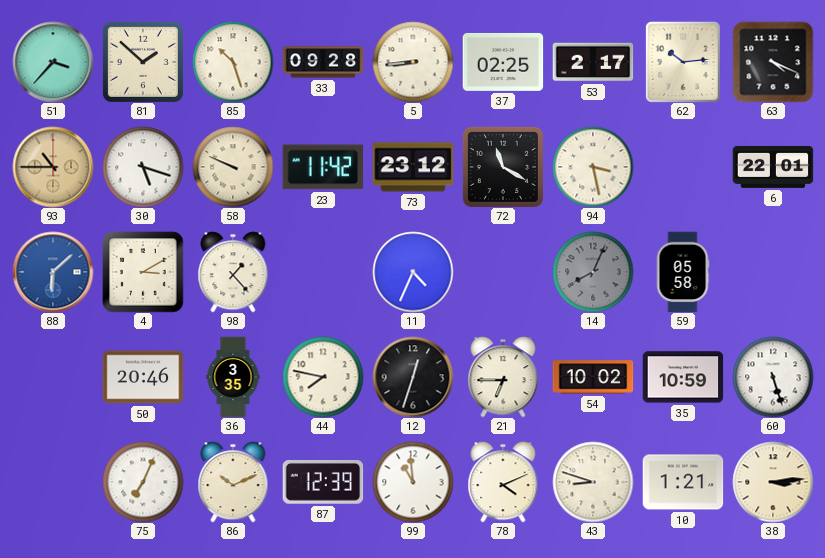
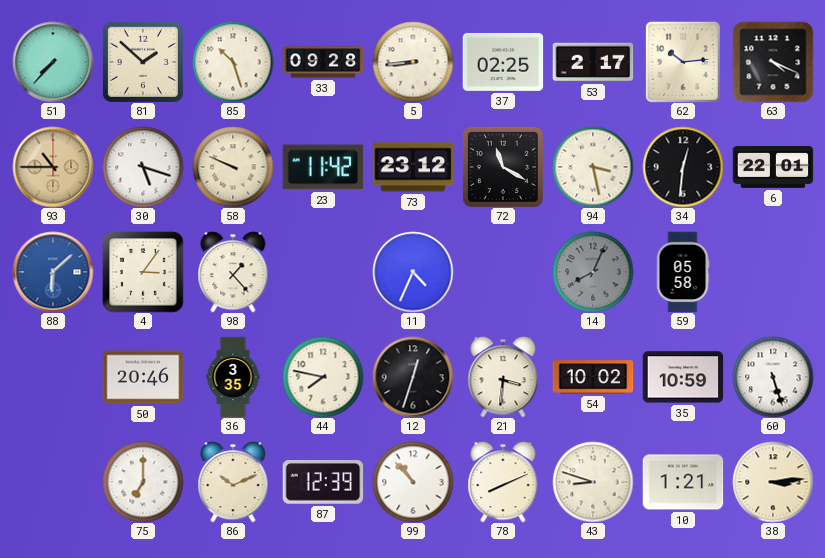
51: 3:37 -> 7:37 (53, 62)
34: none -> 12:31 (683, 167)
4: 3:10 -> 3:06 (143, 272)
21: 6:45 -> 3:31 (503, 377)
75: 7:04 -> 7:00 (143, 482)
99: 10:59 -> 10:53 (413, 482)
78: 4:11 -> 8:11 (503, 482)
